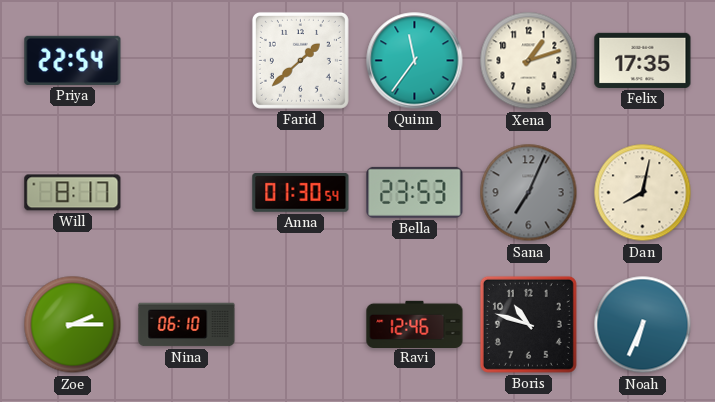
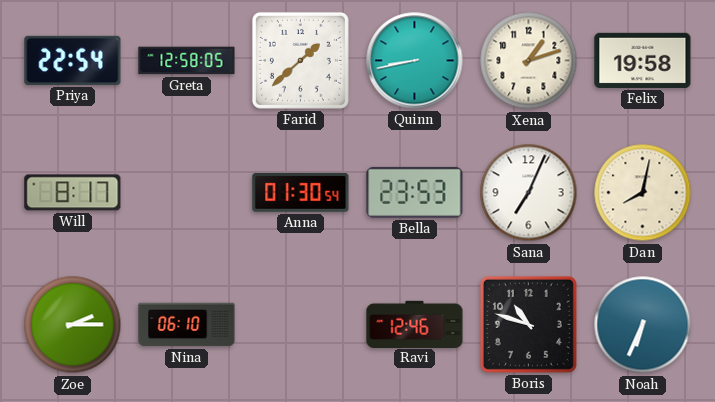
Greta: none -> 12:58 (187, 61)
Quinn: 11:36 -> 8:43 (415, 61)
Felix: 17:35 -> 19:58 (643, 60)
Sana dial: grey -> white (529, 193)
